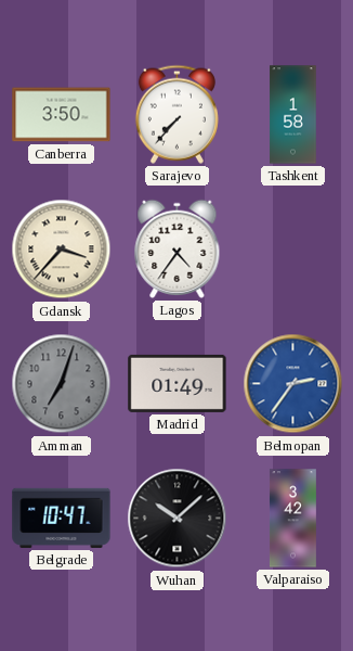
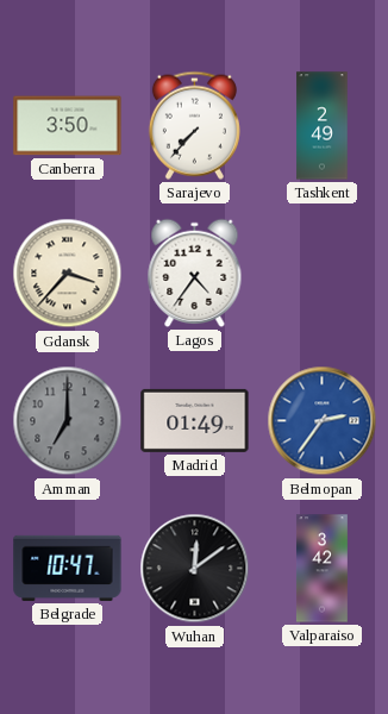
Tashkent: 1:58 -> 2:49 (323, 126)
Amman: 7:03 -> 7:00 (68, 421)
Wuhan: 10:08 -> 12:09 (195, 569)
